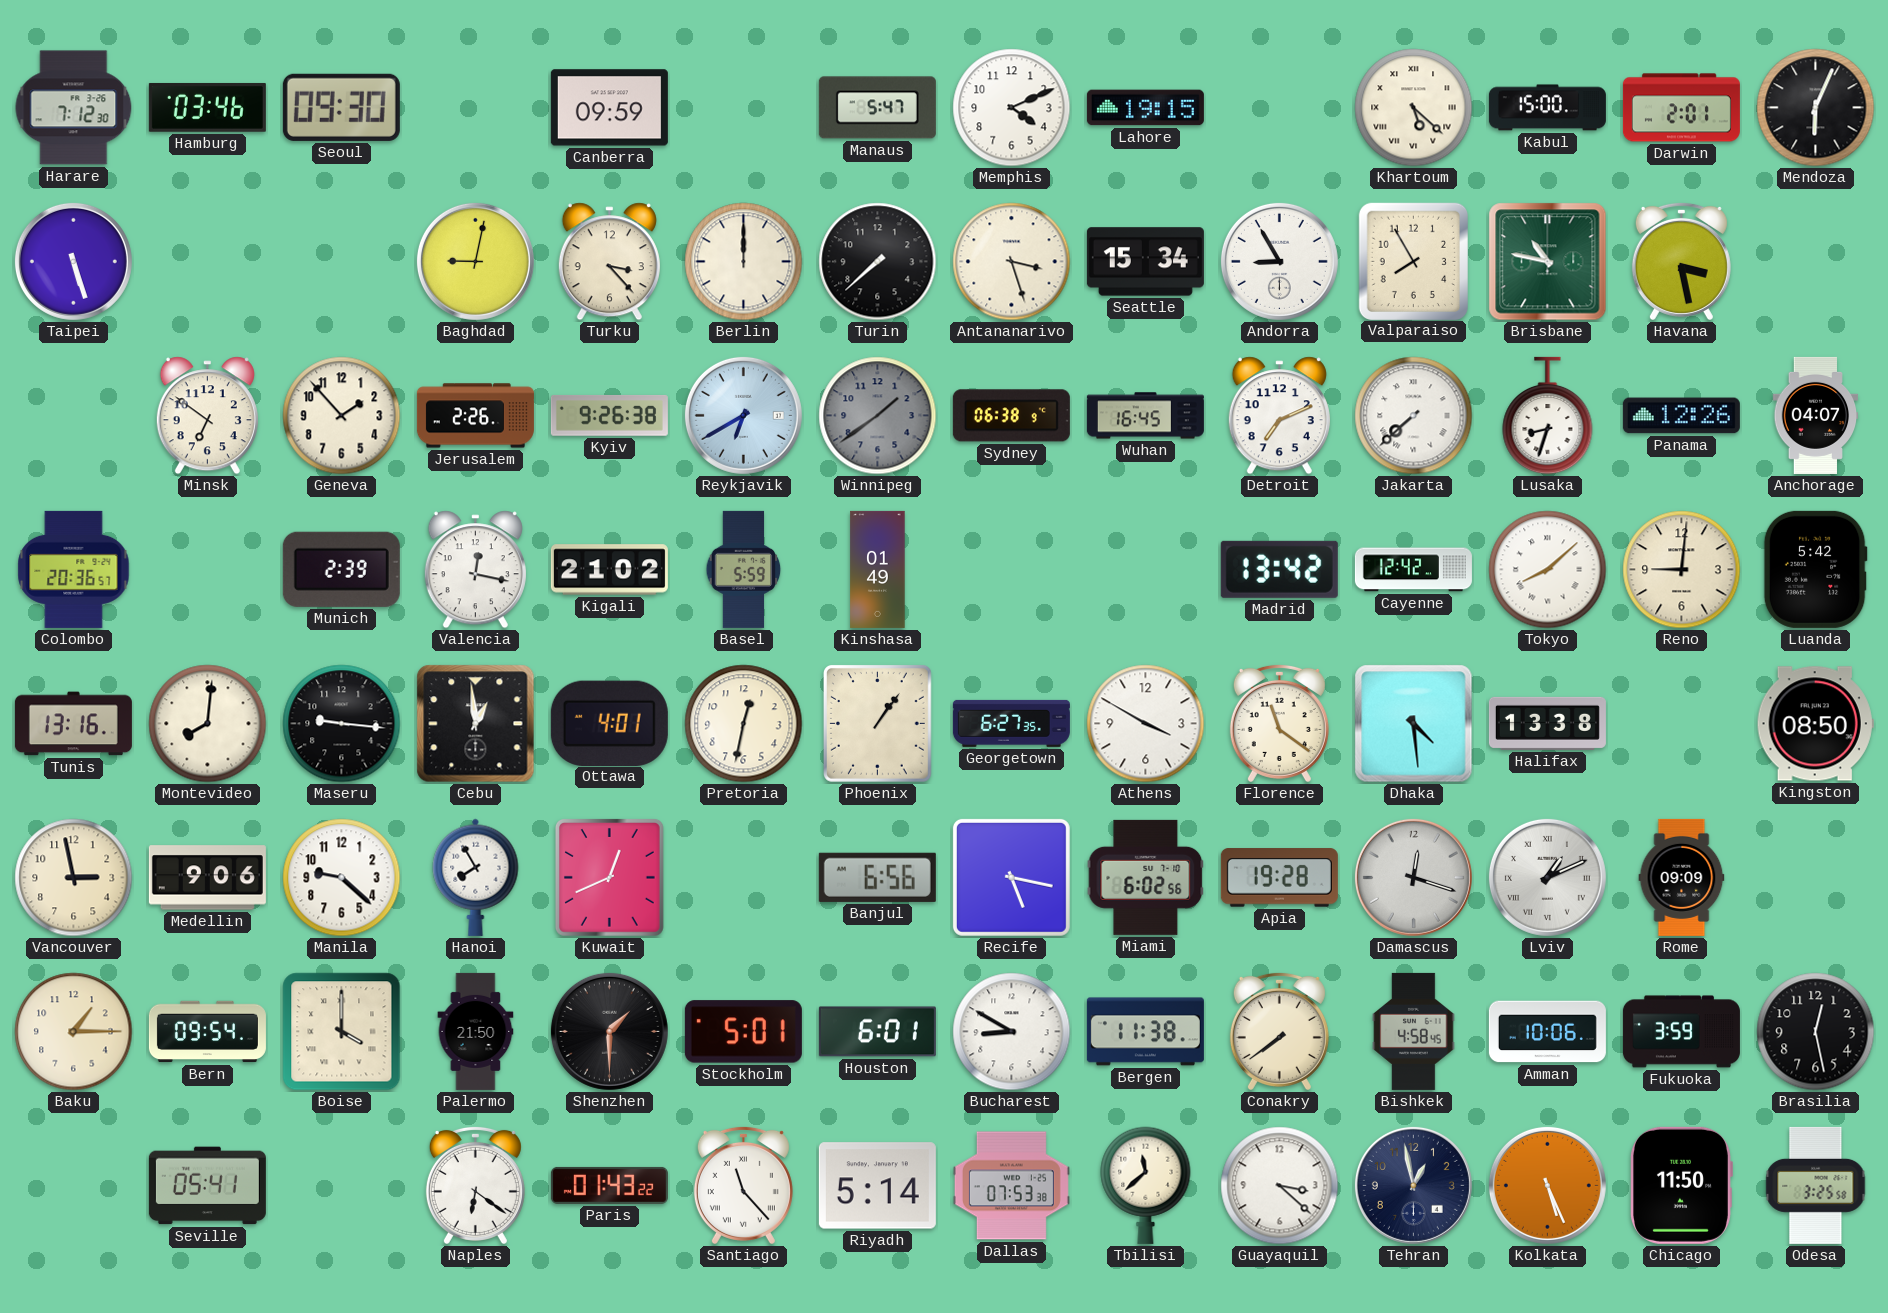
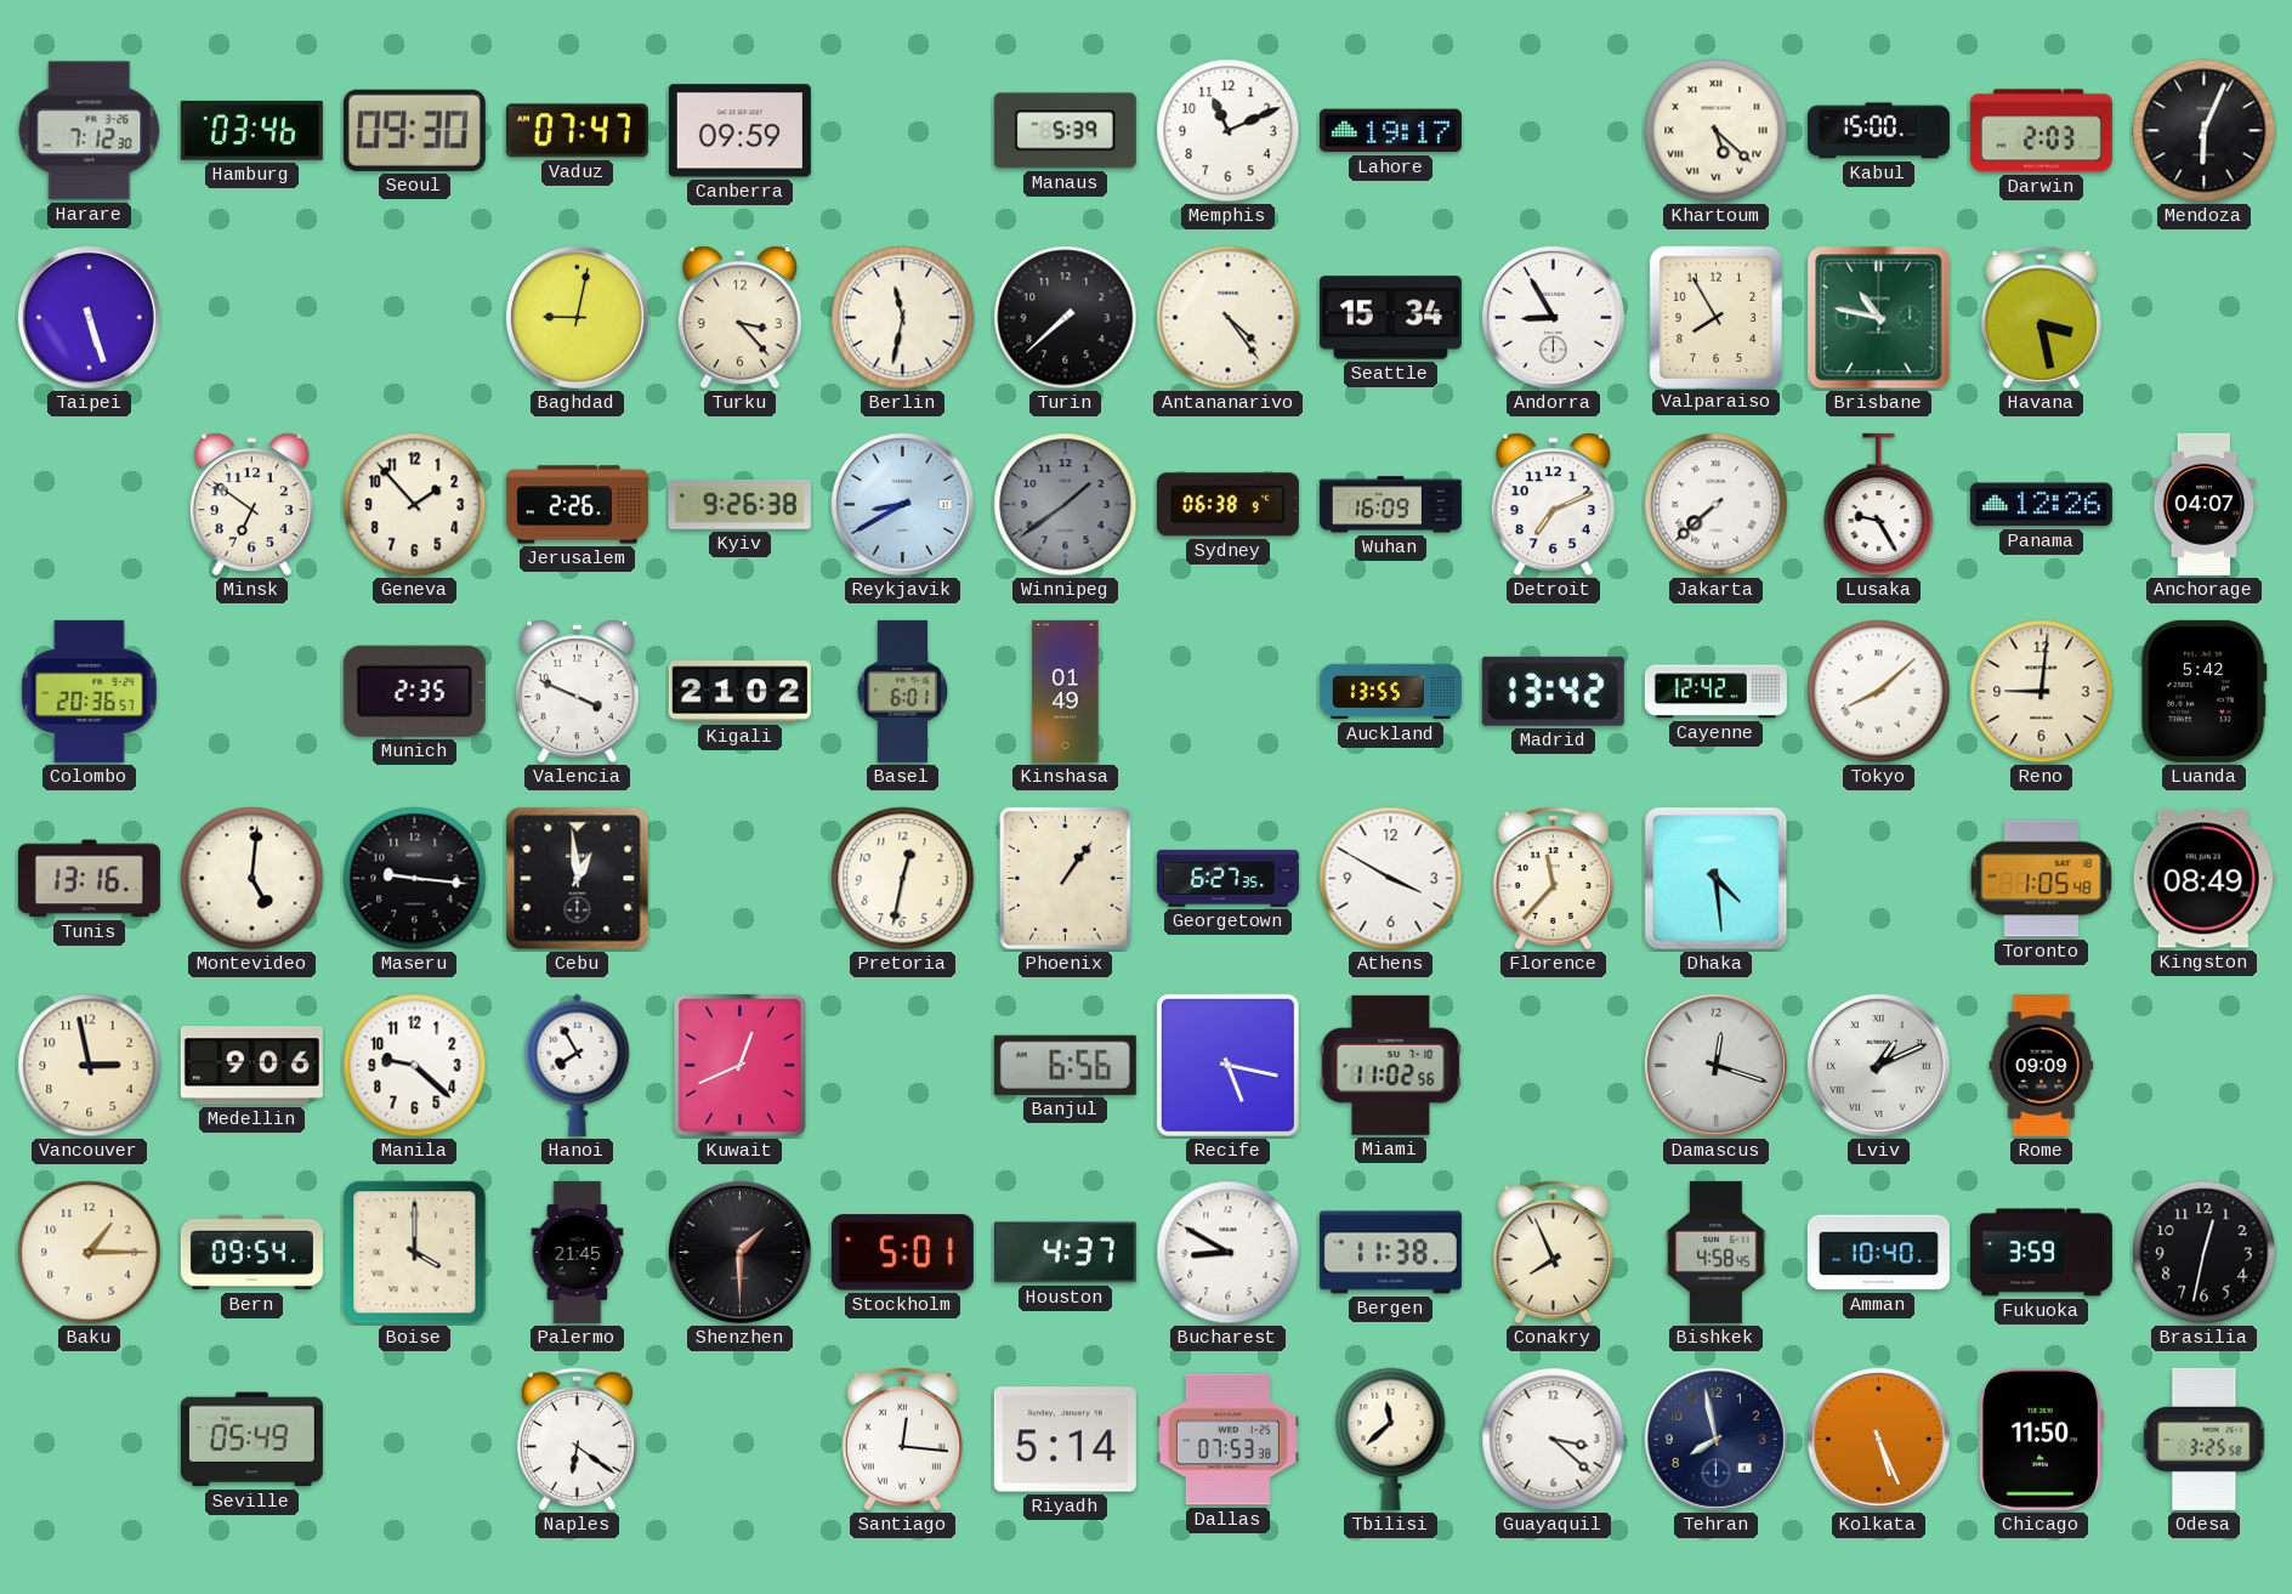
Vaduz: none -> 07:47 (577, 131)
Manaus: 5:47 -> 5:39 (1065, 131)
Memphis: 4:11 -> 11:11 (1229, 131)
Lahore: 19:15 -> 19:17 (1390, 131)
Darwin: 2:01 -> 2:03 (2041, 131)
Berlin: 12:00 -> 11:32 (903, 318)
Antananarivo: 3:27 -> 4:24 (1229, 318)
Reykjavik: 6:40 -> 8:40 (902, 504)
Wuhan: 16:45 -> 16:09 (1390, 505)
Lusaka: 8:33 -> 9:25 (1879, 505)
Munich: 2:39 -> 2:35 (414, 691)
Valencia: 12:17 -> 3:49 (577, 692)
Basel: 5:59 -> 6:01 (903, 691)
Auckland: none -> 13:55 (1390, 692)
Montevideo: 8:01 -> 5:01 (253, 879)
Ottawa: 4:01 -> none (609, 723)
Florence: 11:21 -> 11:37 (1553, 878)
Halifax: 13:38 -> none (1547, 723)
Toronto: none -> 1:05 (2042, 879)
Kingston: 08:50 -> 08:49 (2203, 879)
Miami: 6:02 -> 11:02 (1391, 1065)
Apia: 19:28 -> none (1279, 878)
Palermo: 21:50 -> 21:45 (578, 1252)
Houston: 6:01 -> 4:37 (1065, 1253)
Conakry: 7:39 -> 7:56 (1553, 1252)
Amman: 10:06 -> 10:40 (1878, 1253)
Brasilia: 12:28 -> 12:32 (2205, 1253)
Seville: 05:41 -> 05:49 (251, 1440)
Paris: 01:43 -> none (609, 1185)
Santiago: 11:23 -> 12:16 (902, 1439)
Tehran: 12:58 -> 7:58 (1715, 1439)
